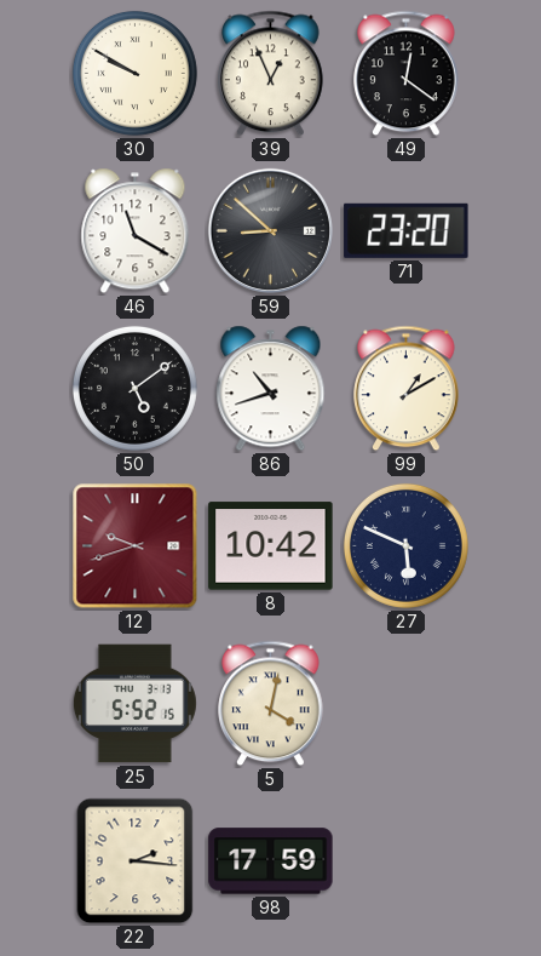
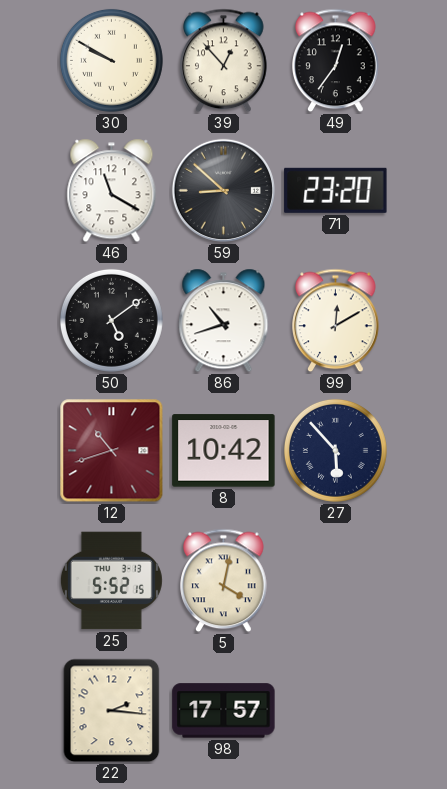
39: 12:56 -> 12:53 (224, 61)
49: 12:21 -> 12:36 (336, 61)
99: 1:10 -> 12:10 (336, 321)
12: 9:42 -> 10:42 (112, 451)
27: 5:49 -> 5:53 (335, 450)
98: 17:59 -> 17:57 (224, 711)
